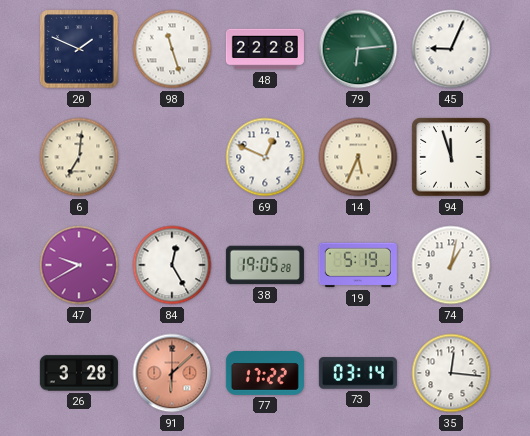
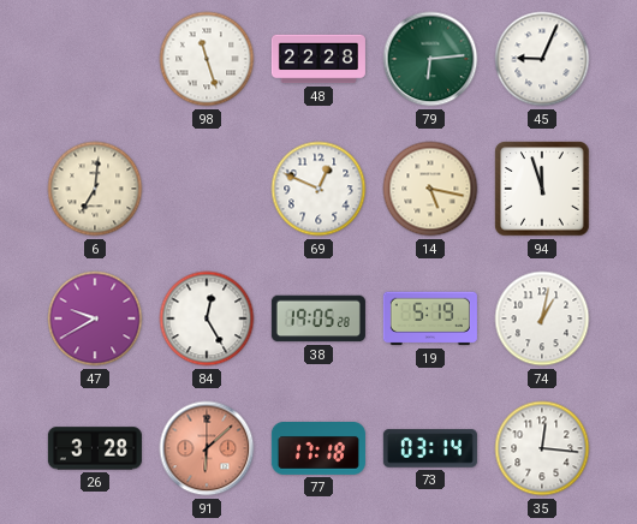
20: 1:49 -> none (79, 49)
14: 5:34 -> 5:17 (430, 189)
77: 17:22 -> 17:18 (318, 449)
